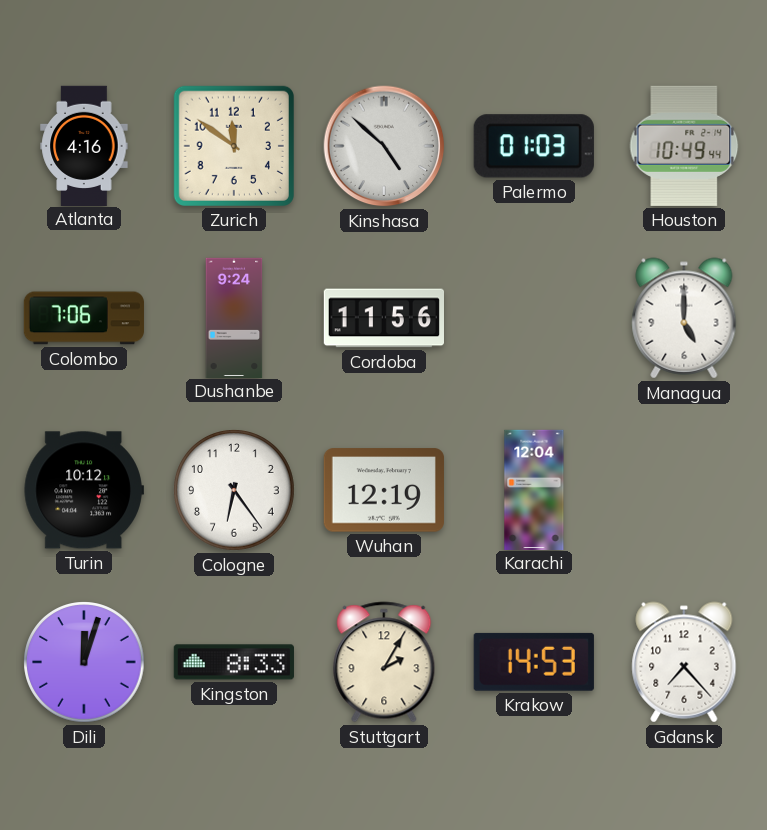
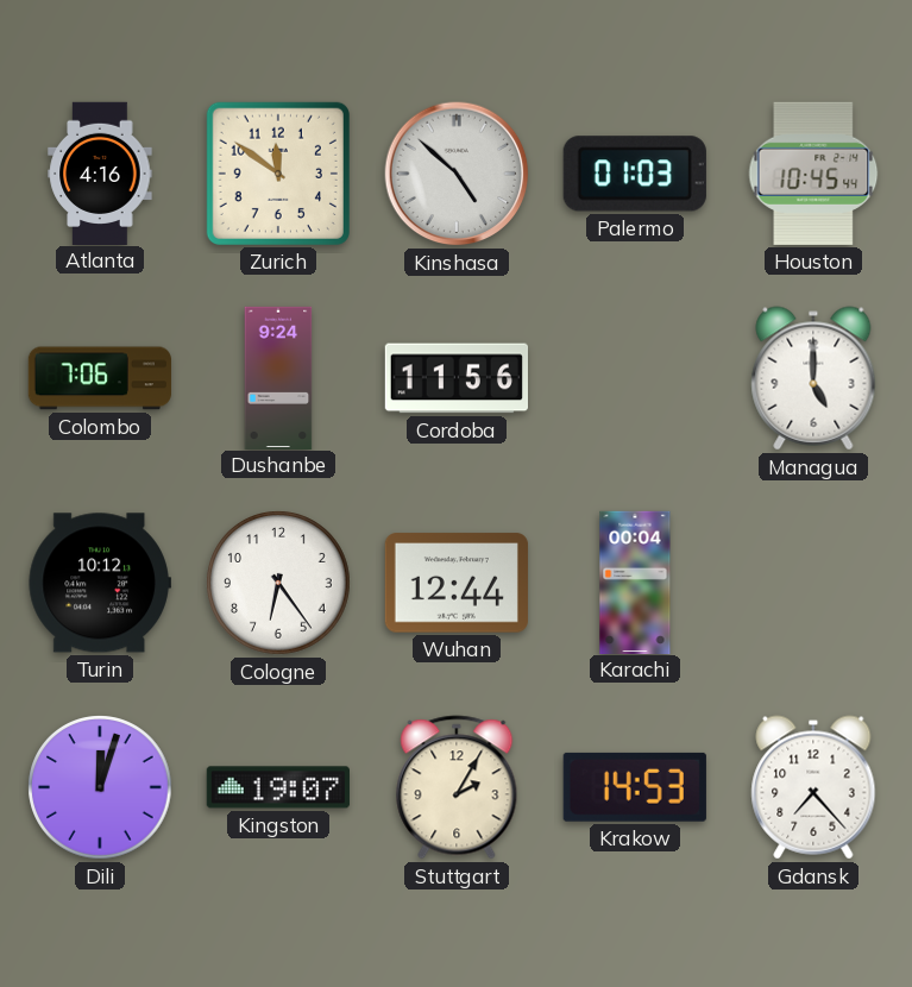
Houston: 10:49 -> 10:45 (813, 174)
Wuhan: 12:19 -> 12:44 (457, 583)
Karachi: 12:04 -> 00:04 (635, 581)
Kingston: 8:33 -> 19:07 (278, 787)
